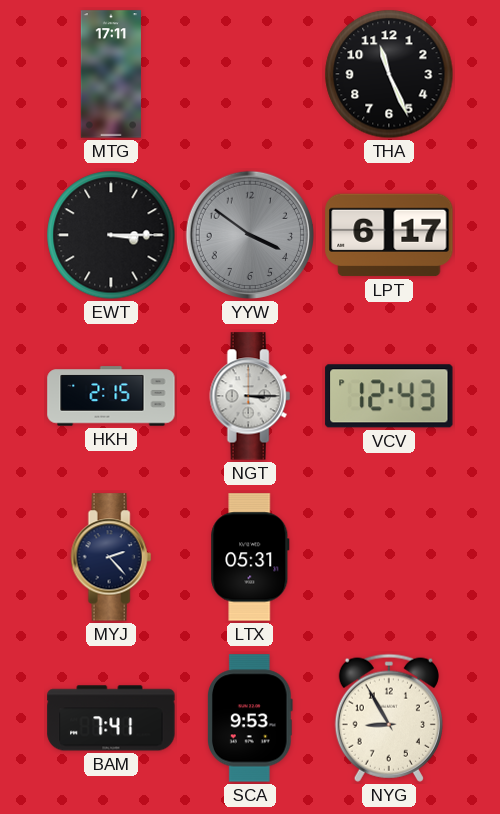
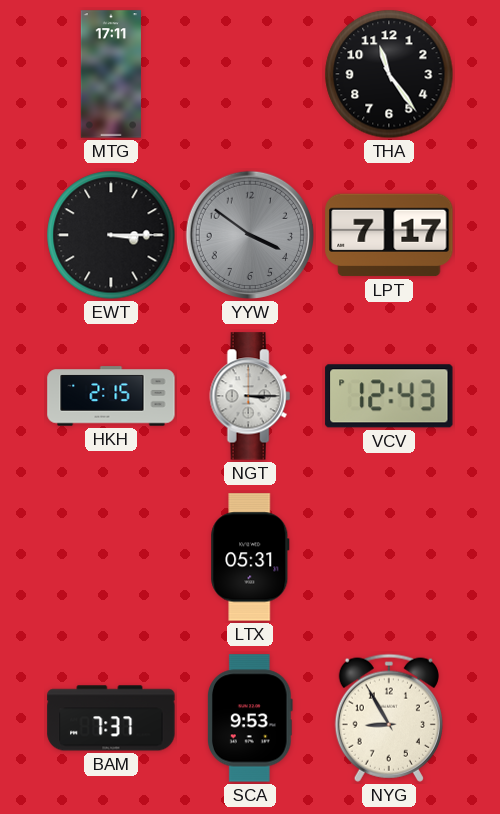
THA: 11:26 -> 11:24 (389, 74)
LPT: 6:17 -> 7:17 (389, 235)
MYJ: 2:23 -> none (111, 557)
BAM: 7:41 -> 7:37 (111, 718)
